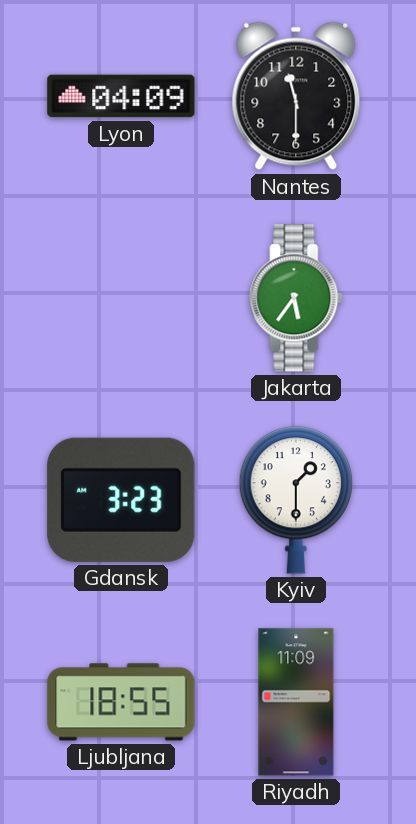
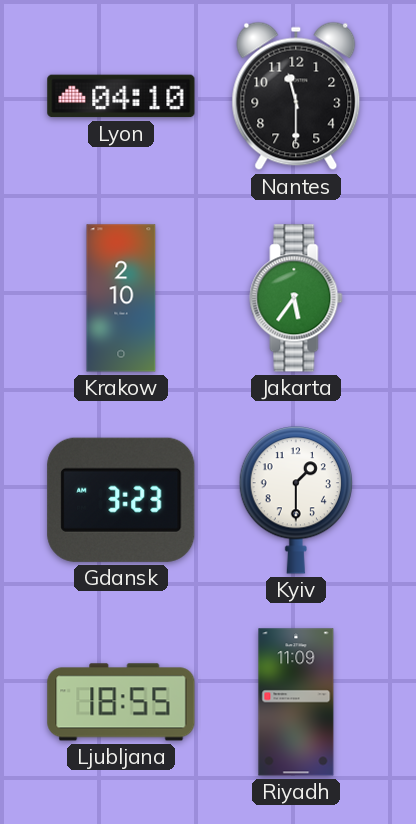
Lyon: 04:09 -> 04:10 (121, 96)
Krakow: none -> 2:10 (121, 298)
